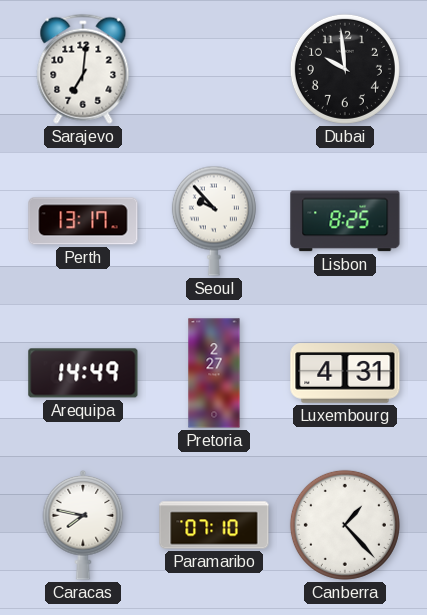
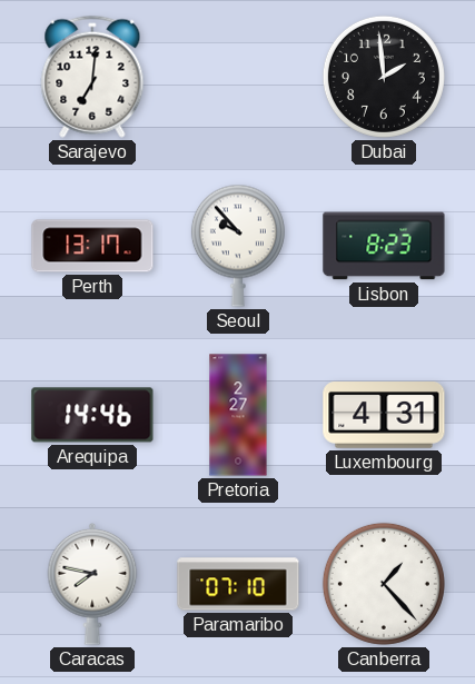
Dubai: 9:59 -> 1:59 (384, 77)
Lisbon: 8:25 -> 8:23 (384, 246)
Arequipa: 14:49 -> 14:46 (92, 415)
